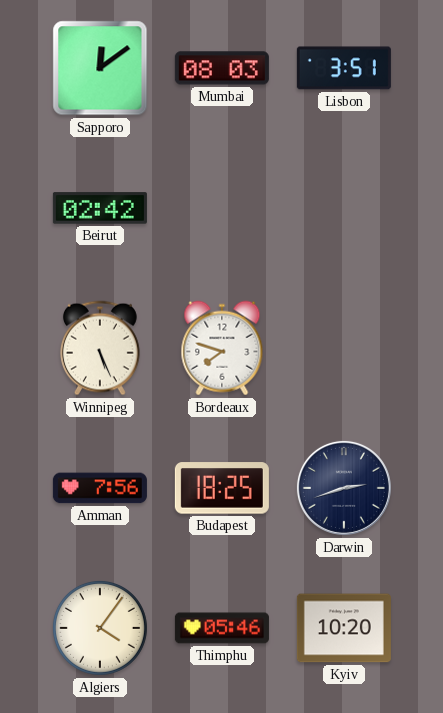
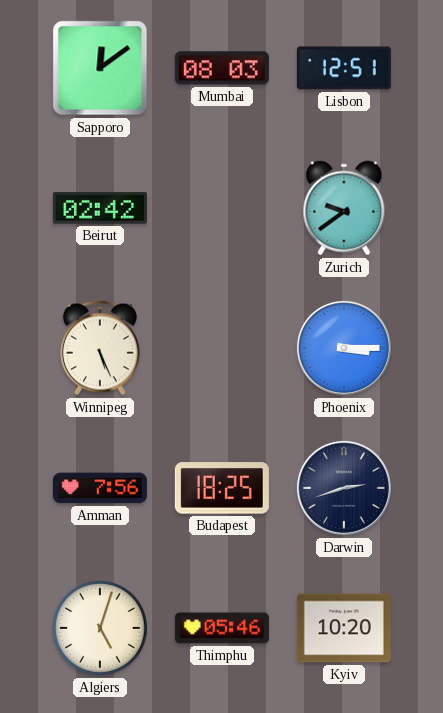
Lisbon: 3:51 -> 12:51 (344, 68)
Zurich: none -> 9:39 (344, 208)
Bordeaux: 7:48 -> none (222, 348)
Phoenix: none -> 3:15 (344, 348)
Algiers: 4:06 -> 5:03 (100, 628)
